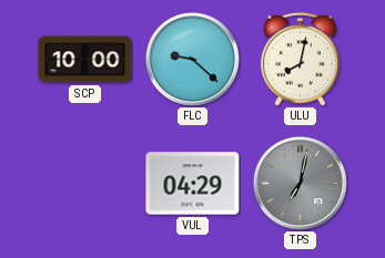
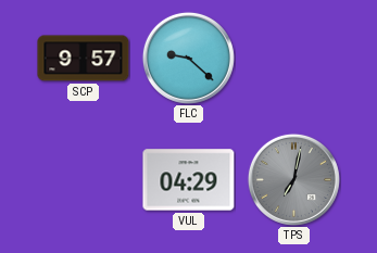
SCP: 10:00 -> 9:57 (84, 59)
ULU: 8:02 -> none (300, 59)
